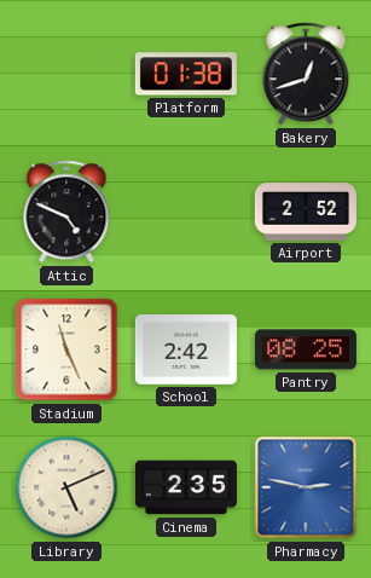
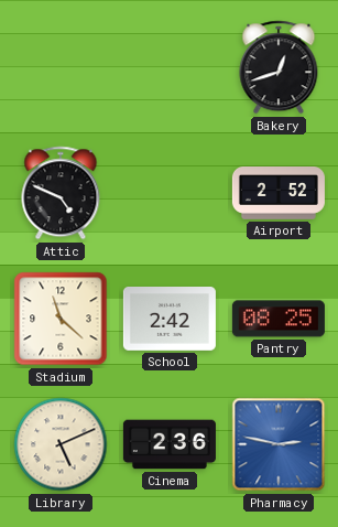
Platform: 01:38 -> none (186, 74)
Stadium: 11:26 -> 11:22 (61, 319)
Cinema: 2:35 -> 2:36 (170, 444)
